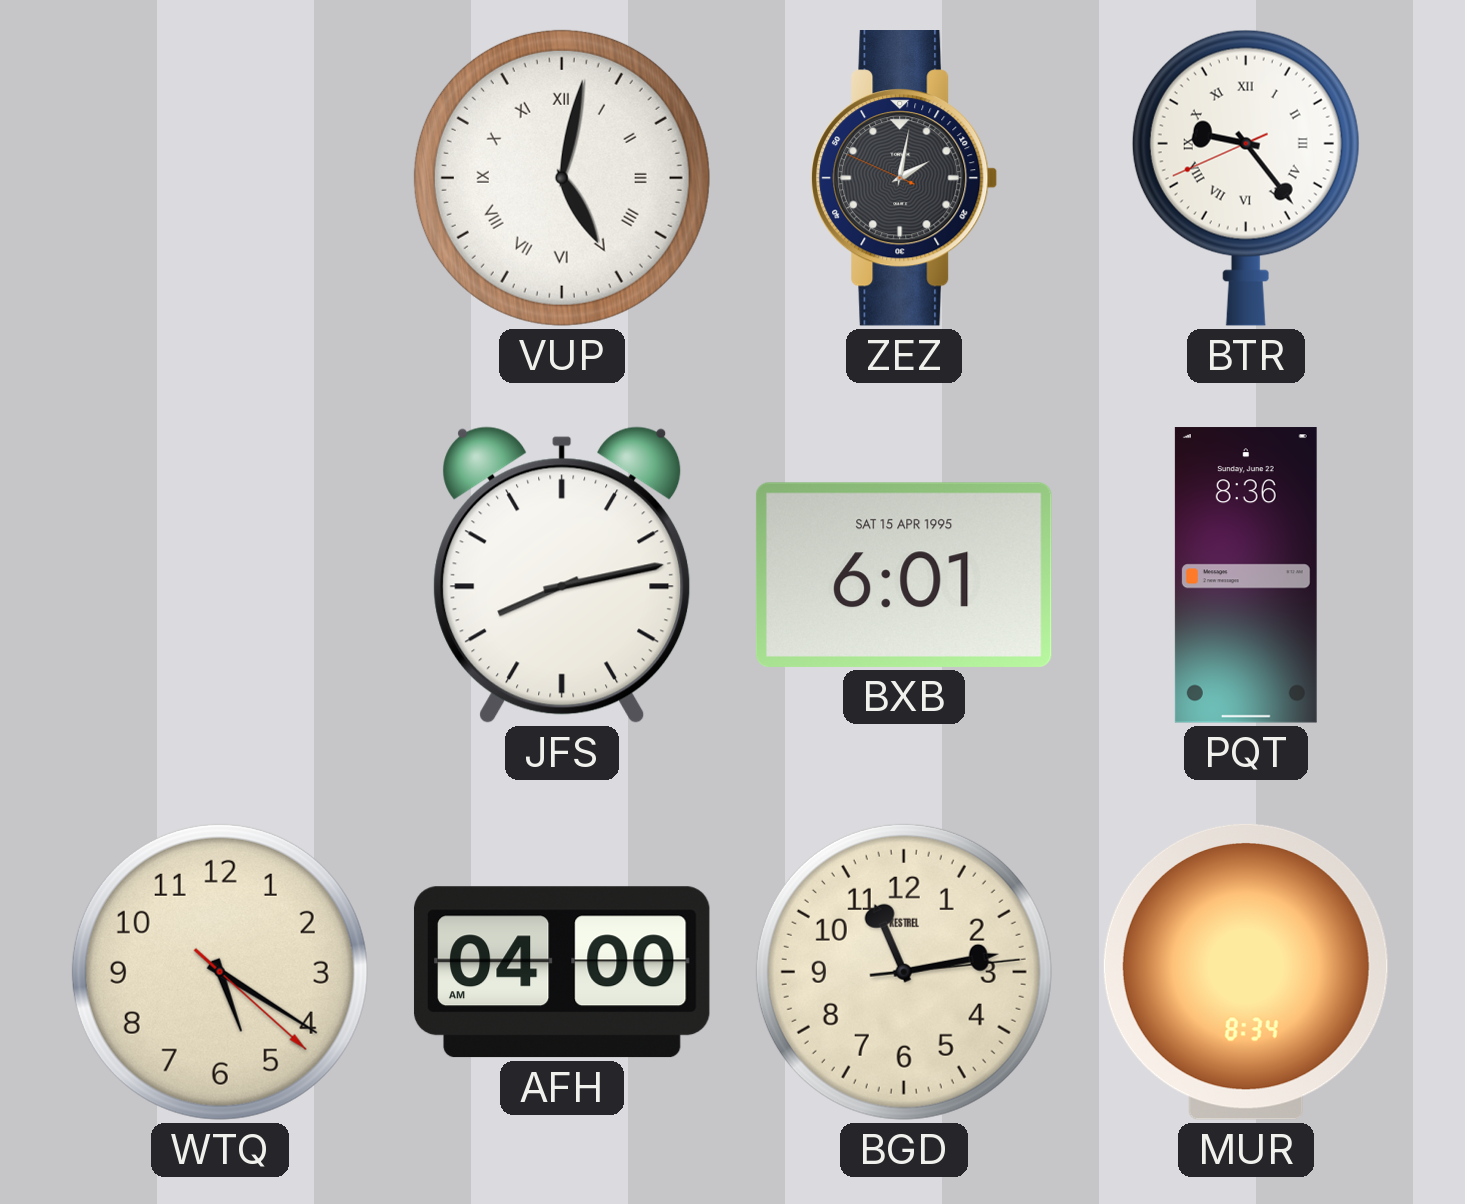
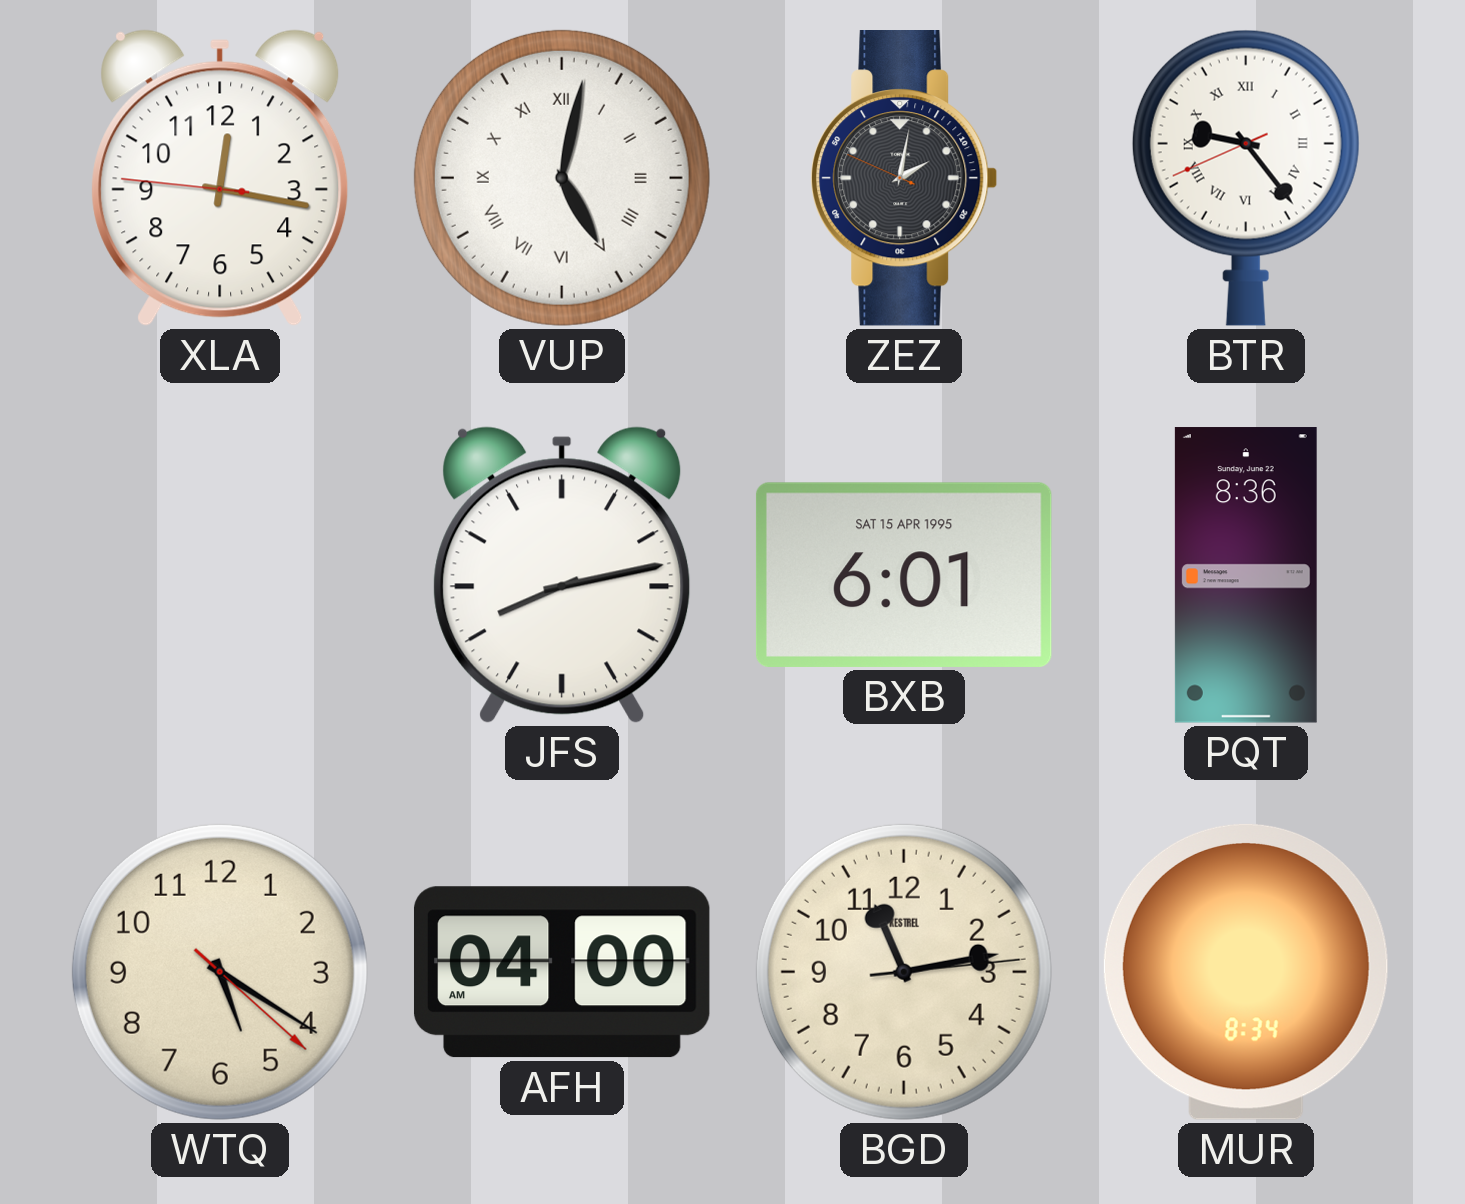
XLA: none -> 12:16 (220, 178)
